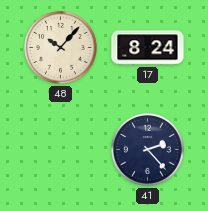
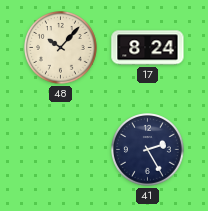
41: 2:23 -> 2:25 (148, 150)
